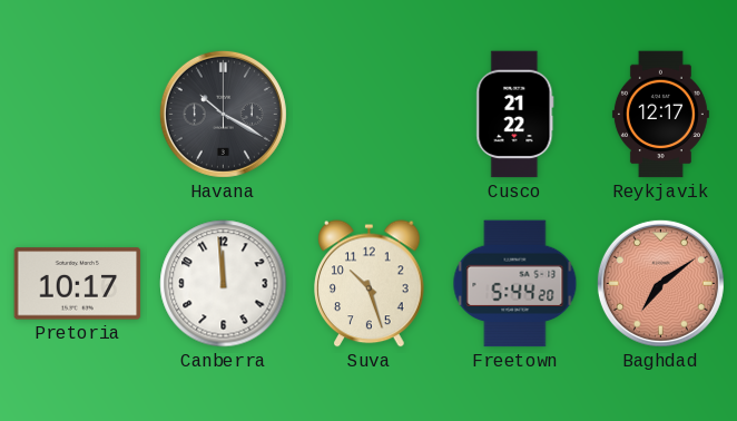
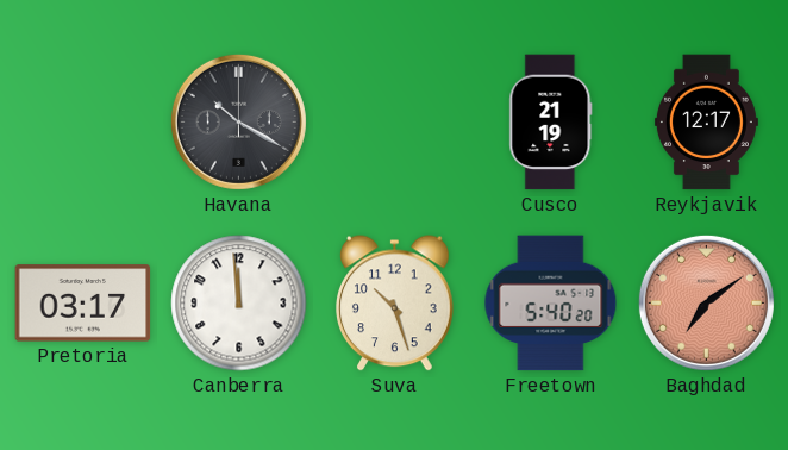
Cusco: 21:22 -> 21:19 (551, 123)
Pretoria: 10:17 -> 03:17 (83, 304)
Freetown: 5:44 -> 5:40 (551, 304)
